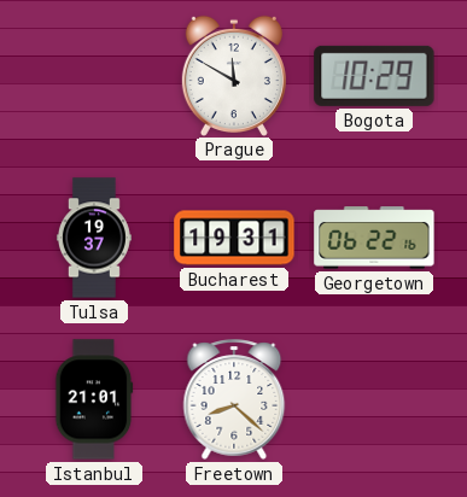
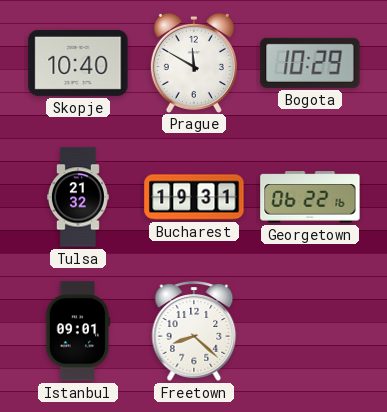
Skopje: none -> 10:40 (78, 63)
Tulsa: 19:37 -> 21:32 (78, 197)
Istanbul: 21:01 -> 09:01 (78, 331)
